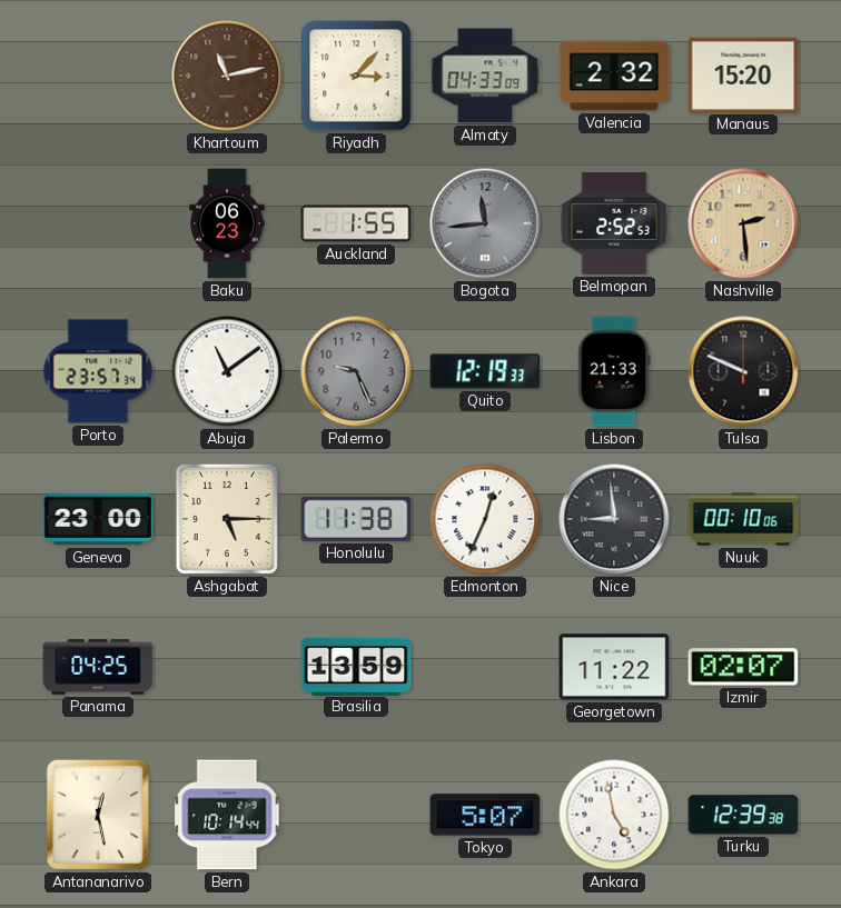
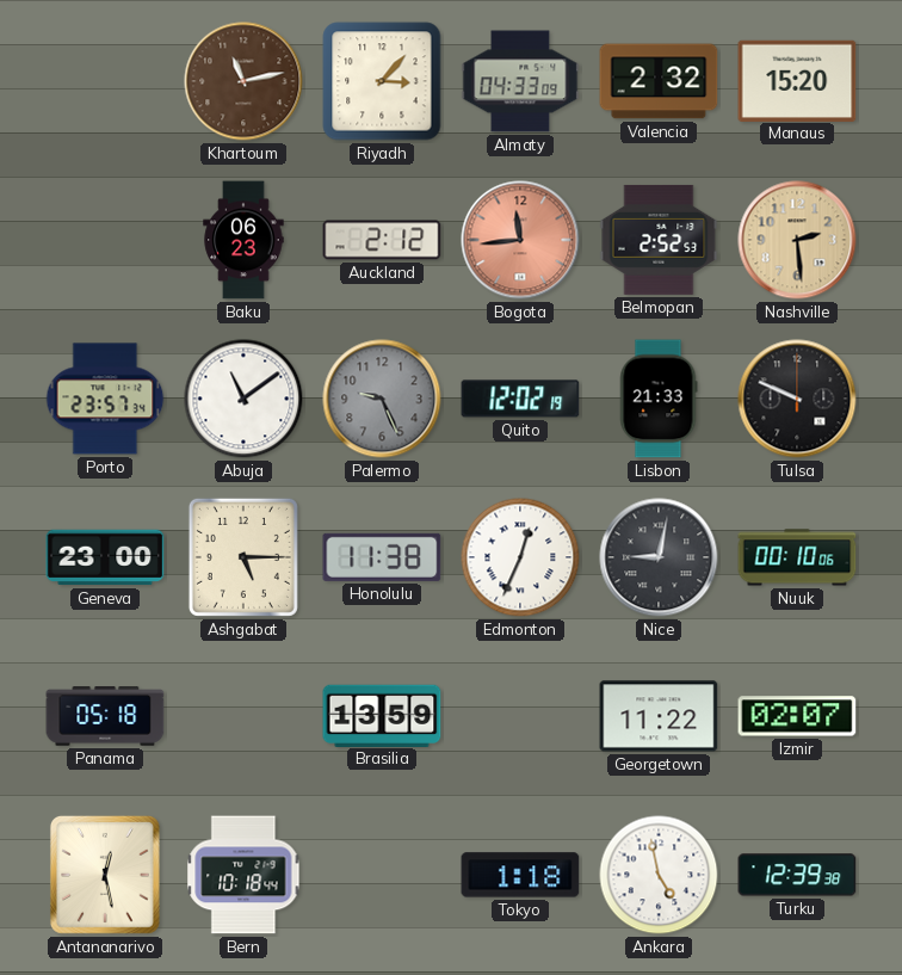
Auckland: 1:55 -> 2:12 (382, 240)
Bogota dial: grey -> salmon (520, 240)
Quito: 12:19 -> 12:02 (520, 399)
Nice: 8:59 -> 9:02 (659, 557)
Panama: 04:25 -> 05:18 (105, 716)
Bern: 10:14 -> 10:18 (243, 875)
Tokyo: 5:07 -> 1:18 (520, 875)
